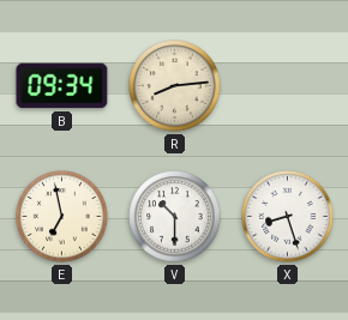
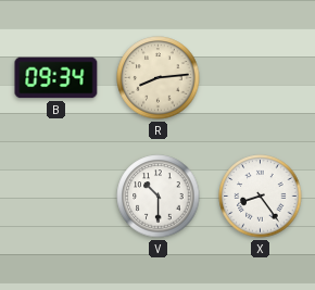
E: 6:58 -> none (62, 217)
X: 8:27 -> 8:24 (261, 197)
